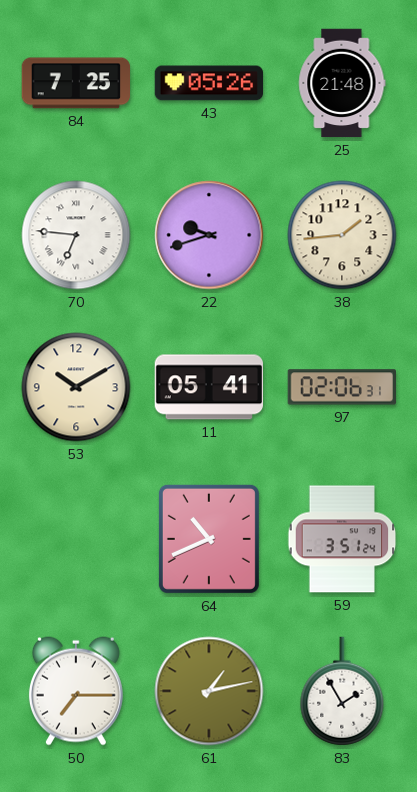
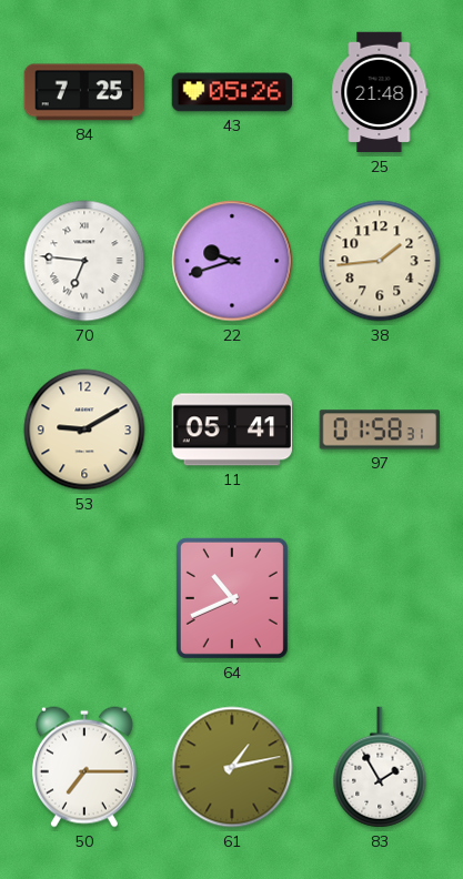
53: 10:10 -> 9:10 (84, 430)
97: 02:06 -> 01:58 (379, 430)
59: 3:51 -> none (342, 539)
